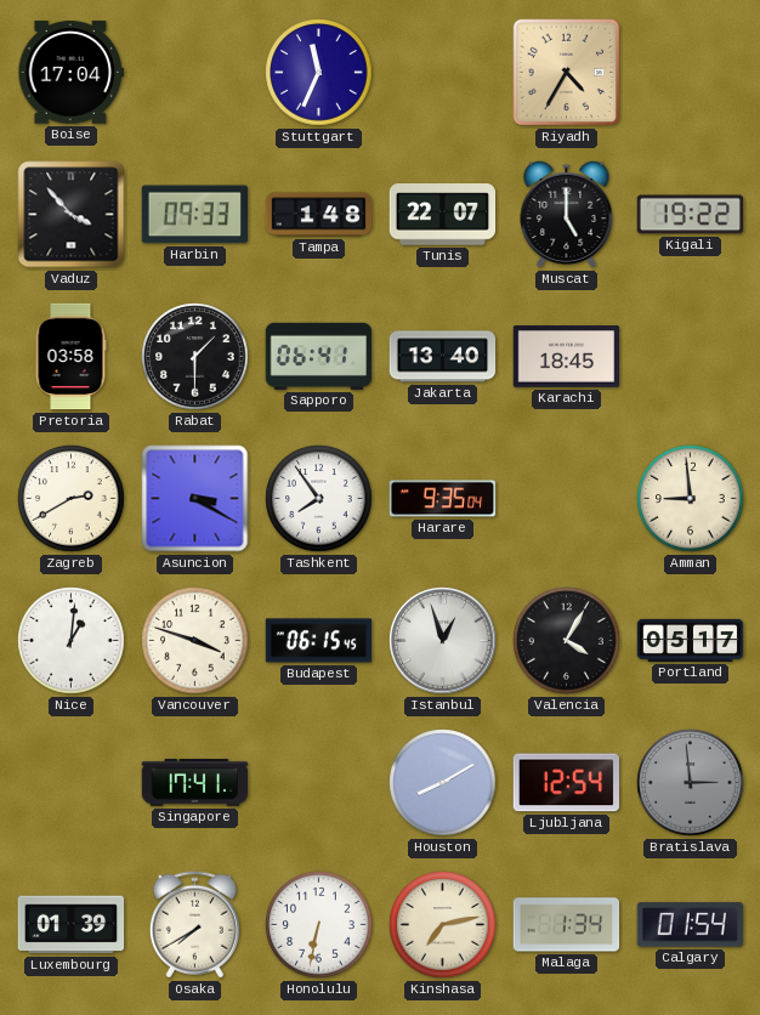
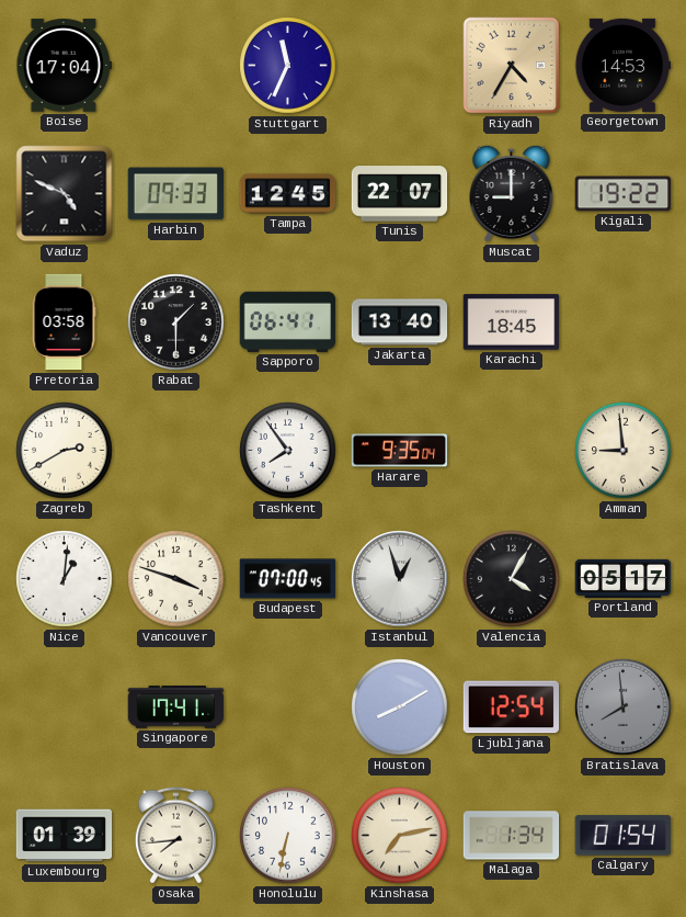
Georgetown: none -> 14:53 (624, 65)
Vaduz: 3:53 -> 4:49 (65, 194)
Tampa: 1:48 -> 12:45 (288, 194)
Muscat: 5:00 -> 9:00 (512, 193)
Asuncion: 3:20 -> none (195, 499)
Budapest: 06:15 -> 07:00 (288, 579)
Bratislava: 2:59 -> 7:59 (624, 707)
Osaka: 7:40 -> 7:44 (175, 836)
